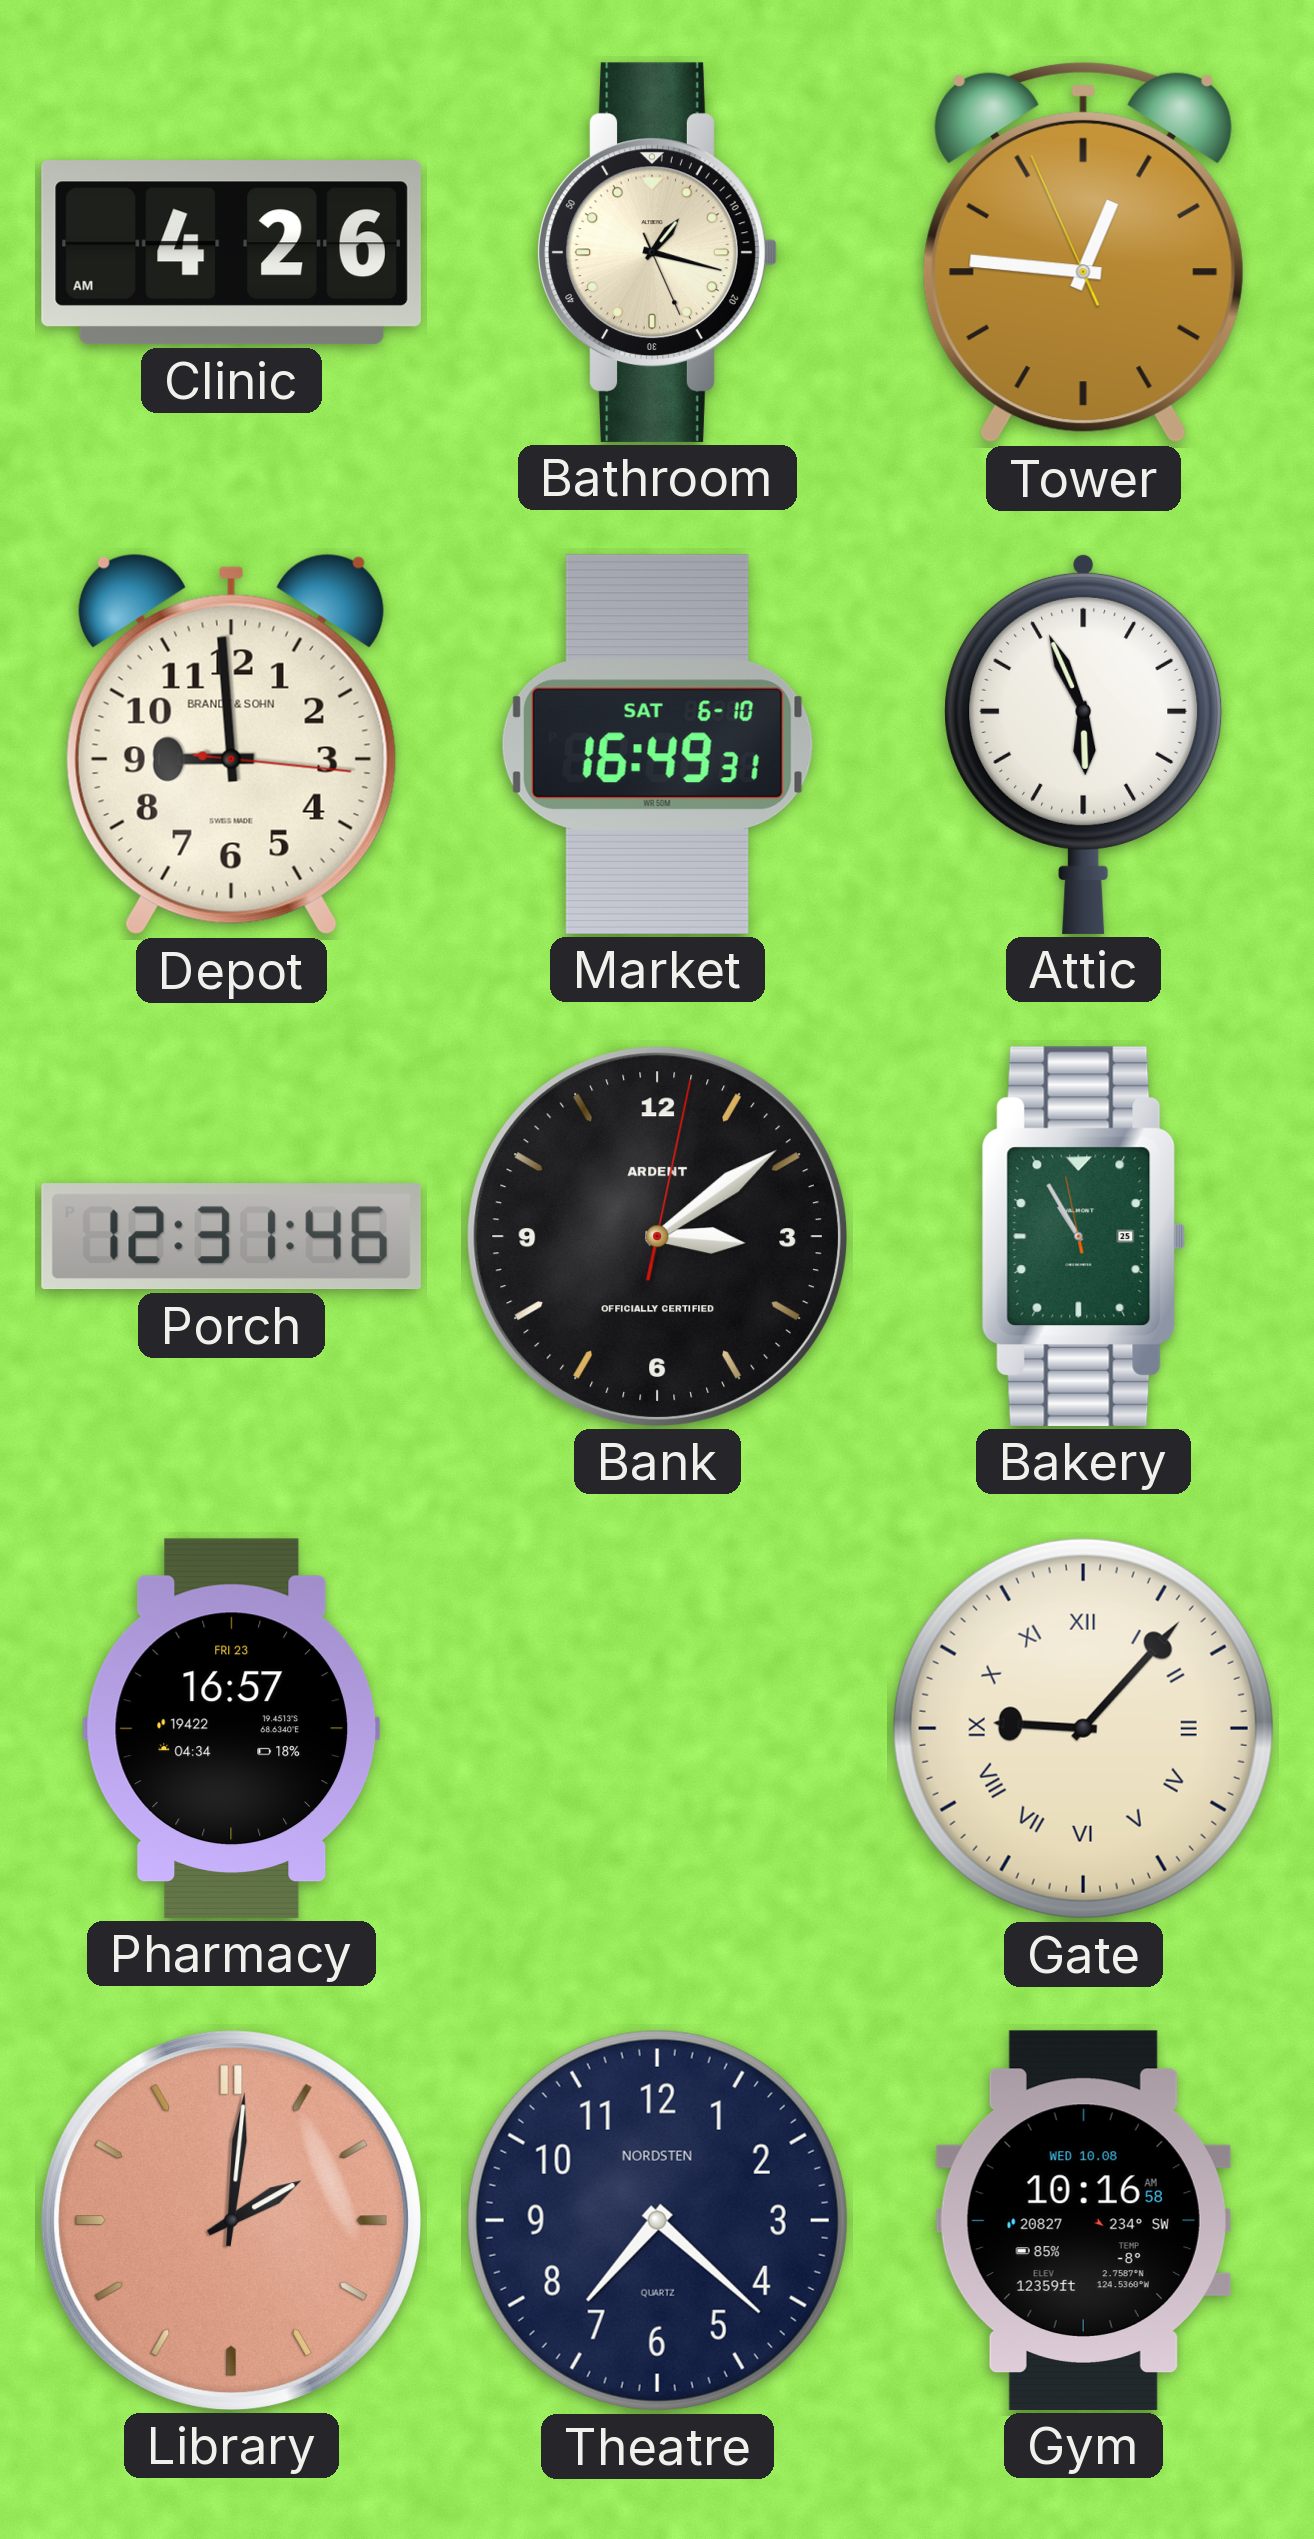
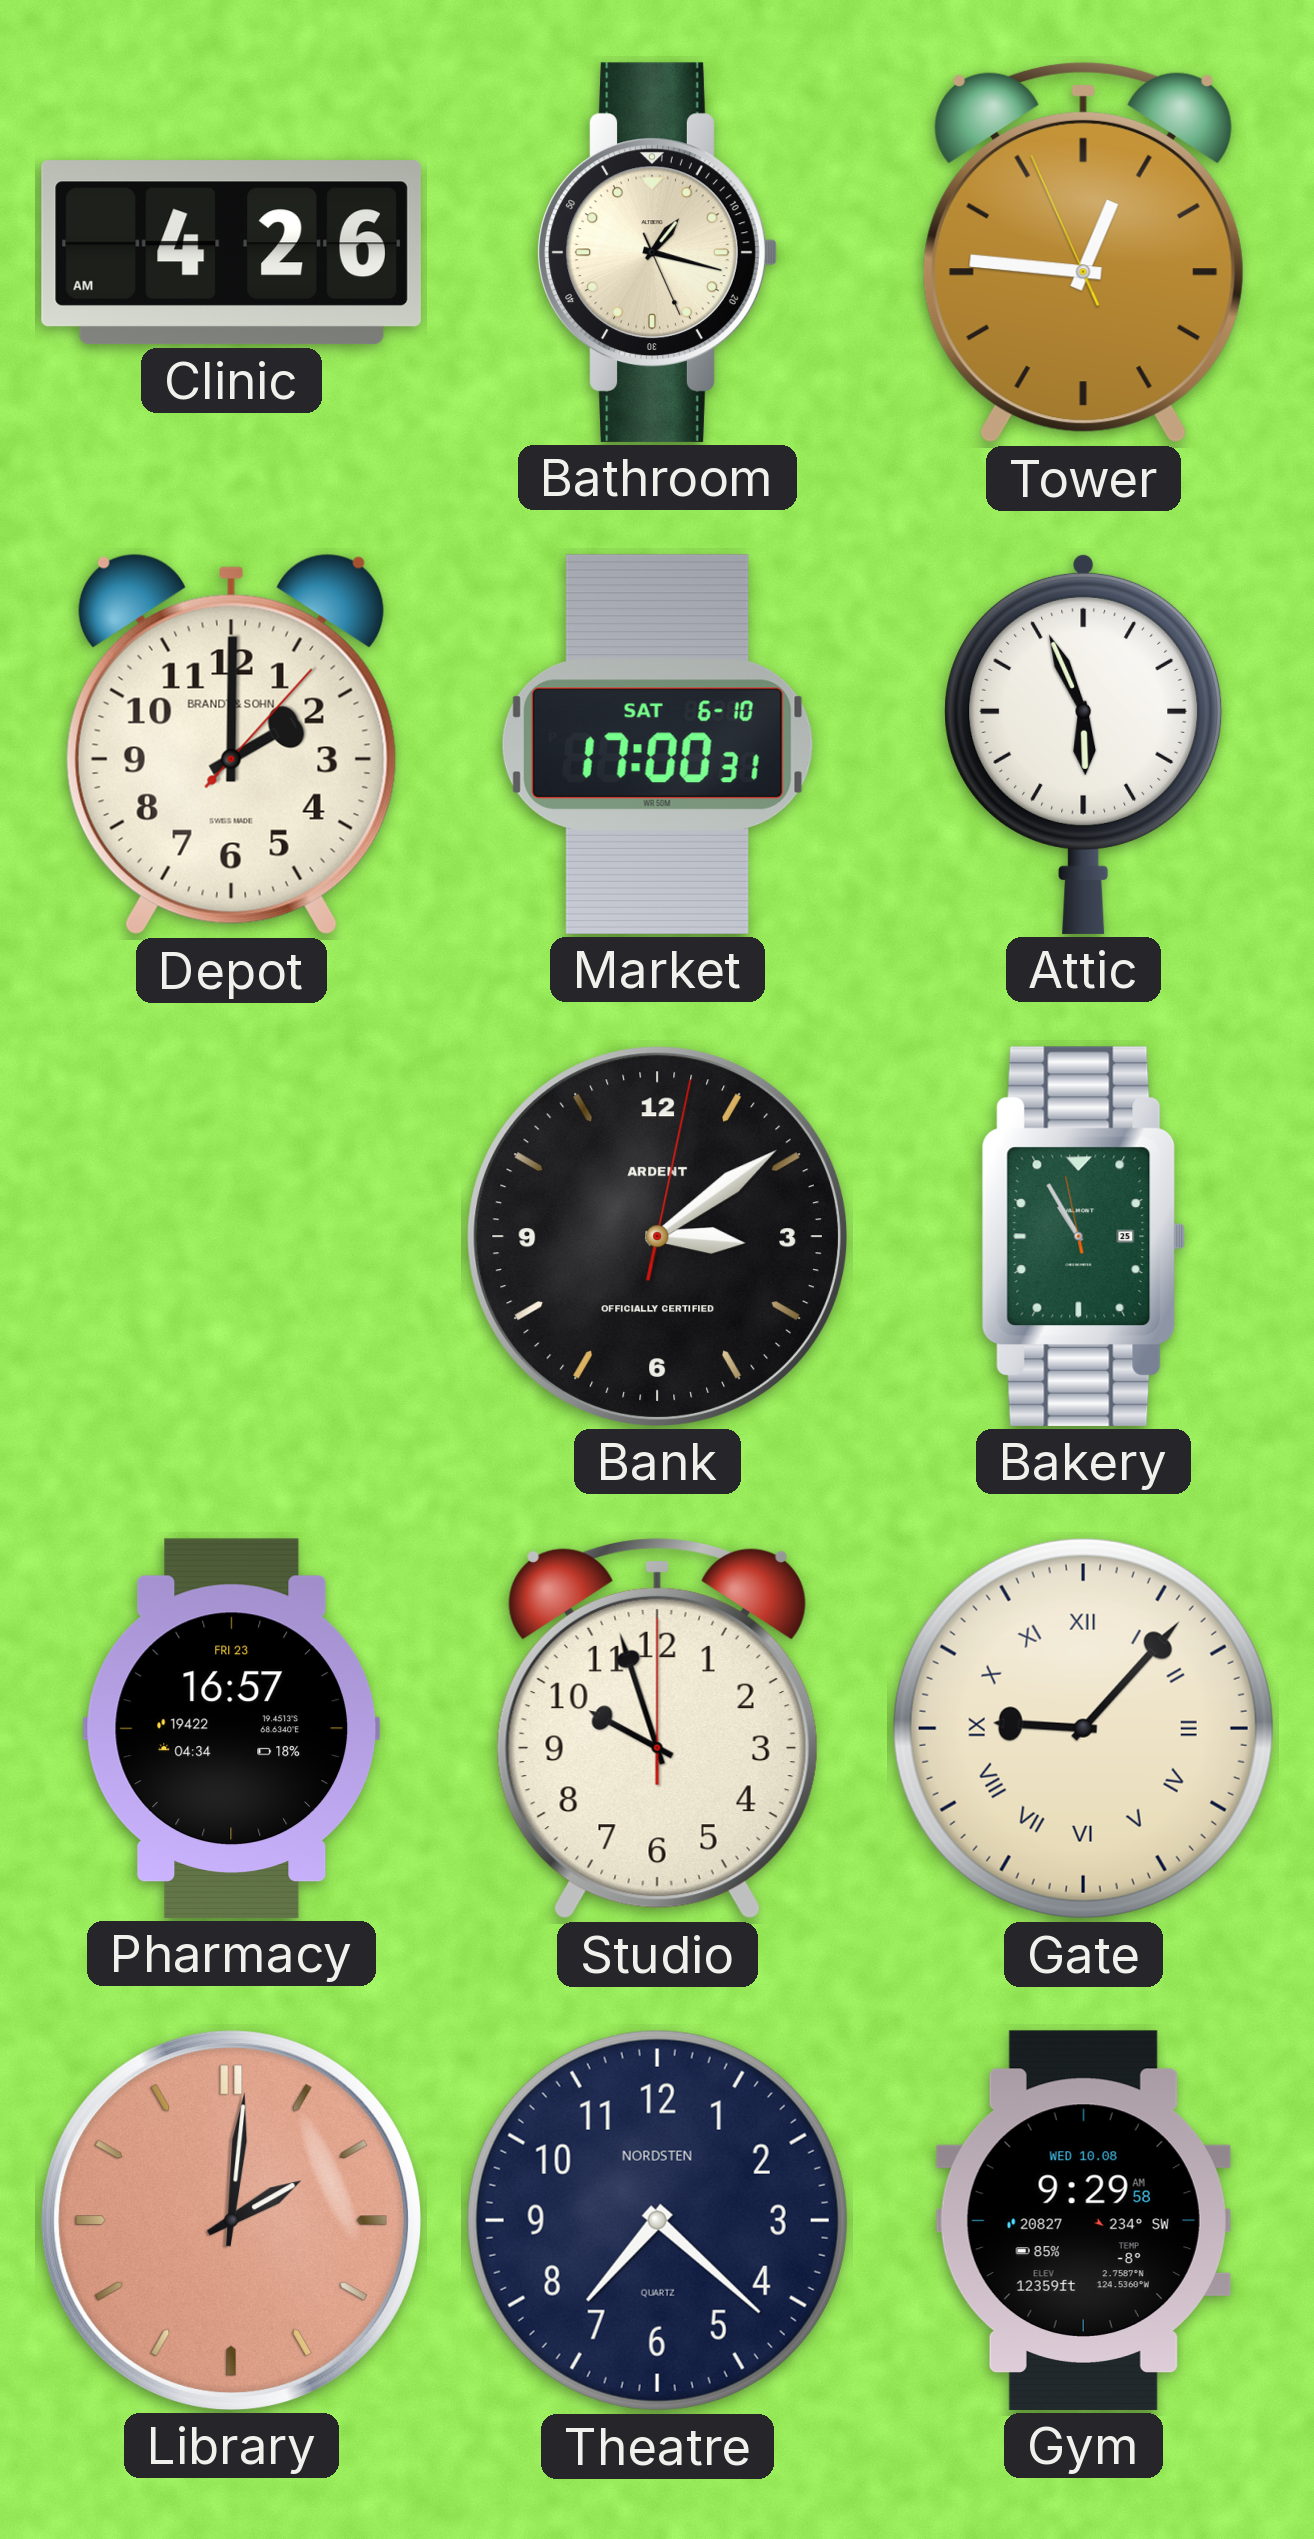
Depot: 8:59 -> 2:00 (231, 744)
Market: 16:49 -> 17:00 (657, 744)
Porch: 12:31 -> none (231, 1237)
Studio: none -> 9:57 (657, 1728)
Gym: 10:16 -> 9:29 (1083, 2220)
